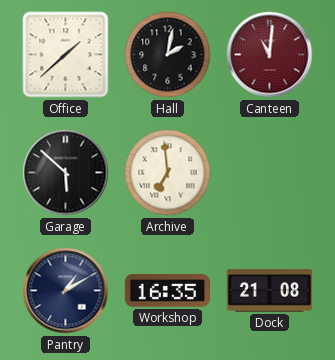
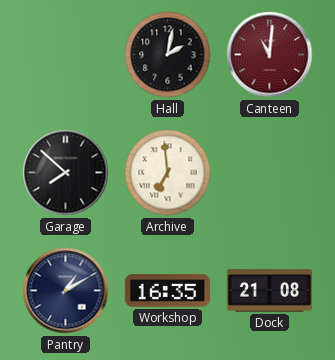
Office: 1:38 -> none (66, 55)
Garage: 5:52 -> 7:52 (66, 173)
